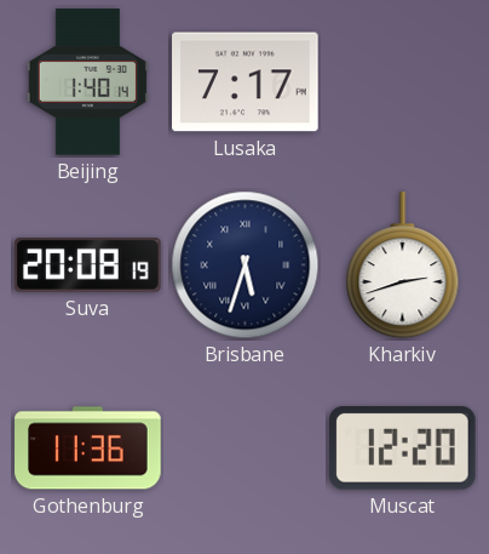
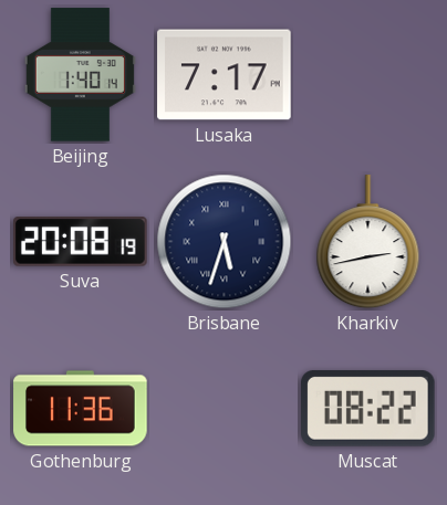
Kharkiv: 2:42 -> 2:43 (368, 242)
Muscat: 12:20 -> 08:22 (368, 409)
